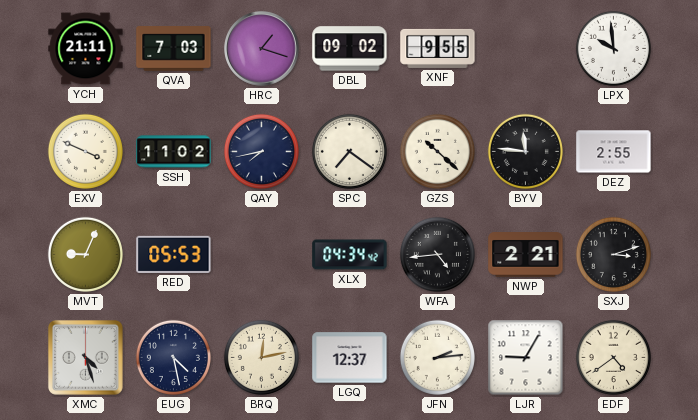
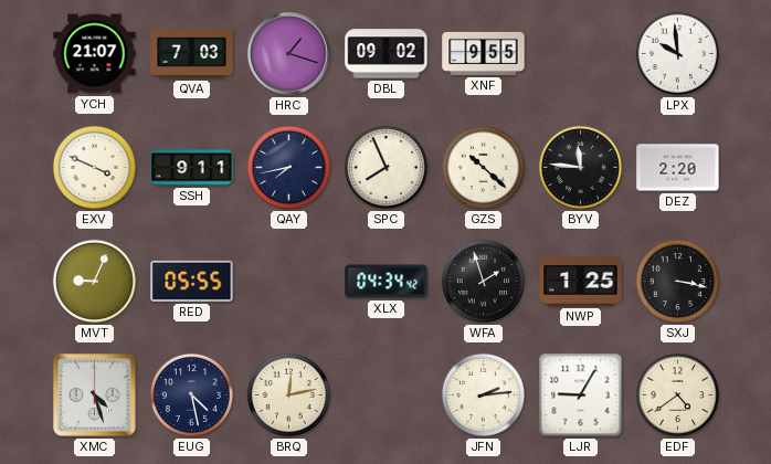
YCH: 21:11 -> 21:07 (95, 54)
SSH: 11:02 -> 9:11 (192, 168)
SPC: 7:21 -> 7:56 (385, 167)
DEZ: 2:55 -> 2:20 (678, 168)
RED: 05:53 -> 05:55 (192, 281)
WFA: 4:44 -> 1:57 (483, 281)
NWP: 2:21 -> 1:25 (581, 282)
SXJ: 3:12 -> 3:17 (677, 281)
LGQ: 12:37 -> none (350, 358)
